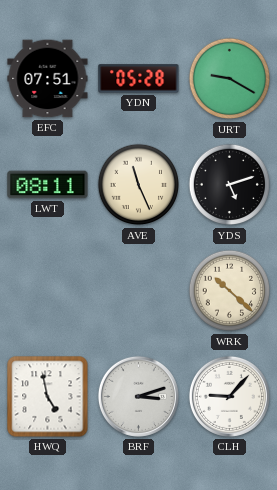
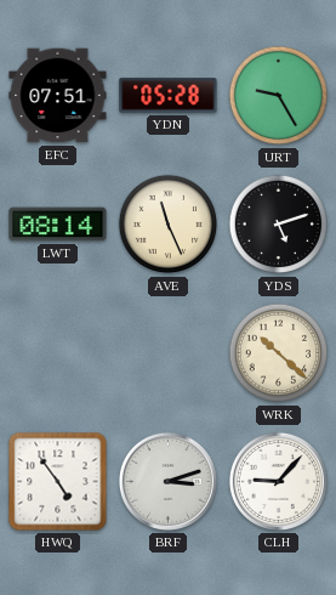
URT: 9:20 -> 9:25 (279, 96)
LWT: 08:11 -> 08:14 (58, 225)
HWQ: 4:58 -> 4:54 (58, 482)
